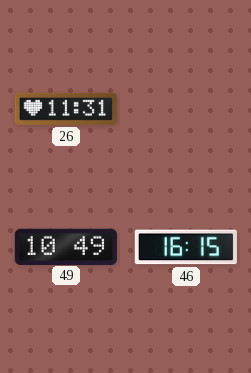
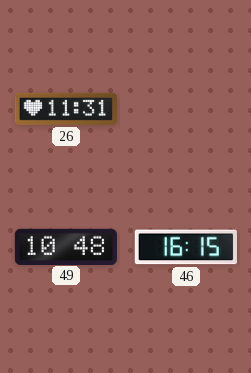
49: 10:49 -> 10:48 (66, 246)
